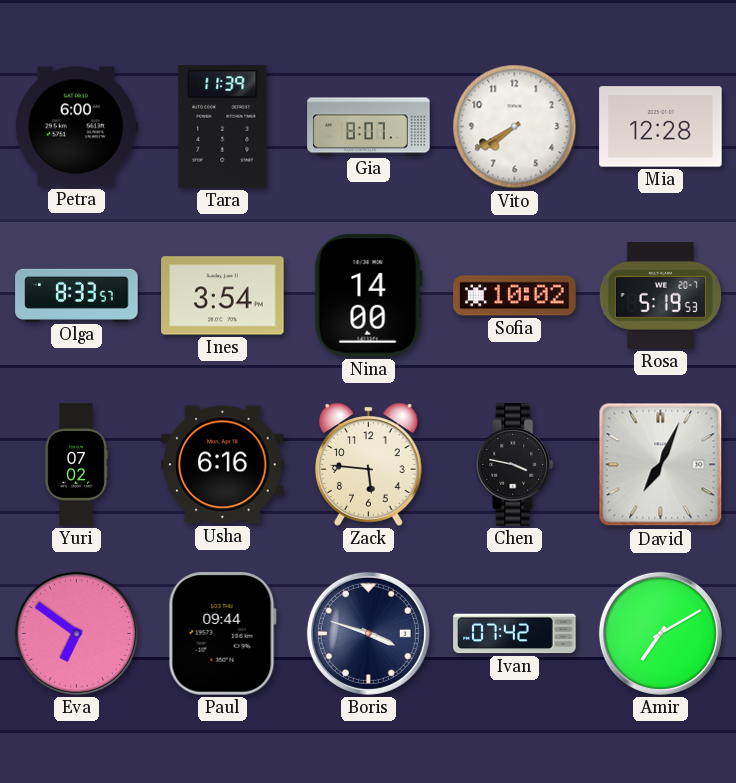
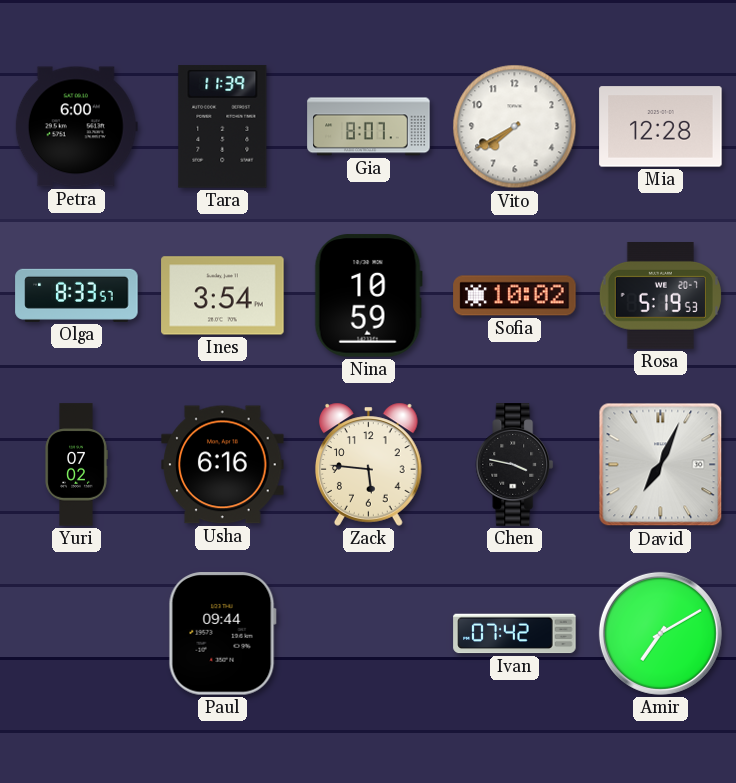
Nina: 14:00 -> 10:59 (368, 296)
Eva: 6:51 -> none (76, 633)
Boris: 3:48 -> none (368, 633)
